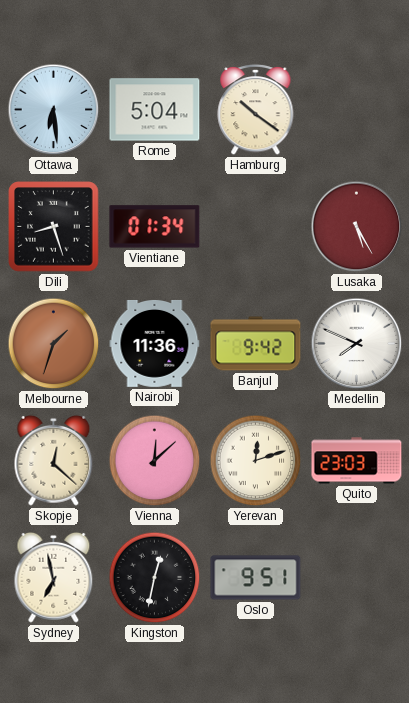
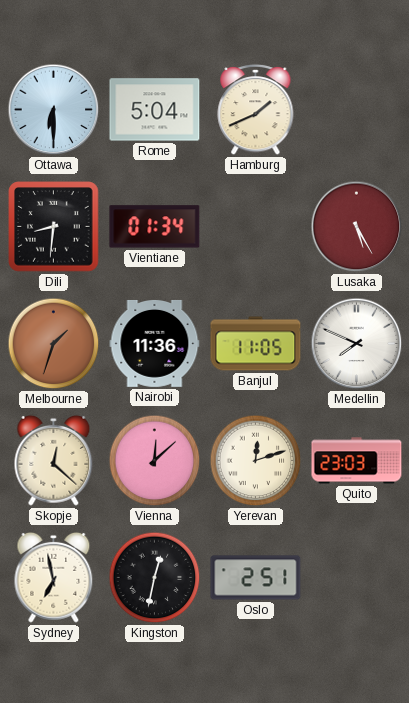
Ottawa: 6:29 -> 6:30 (54, 110)
Hamburg: 10:21 -> 1:41 (256, 109)
Dili: 8:27 -> 8:31 (54, 227)
Banjul: 9:42 -> 11:05 (256, 344)
Oslo: 9:51 -> 2:51 (256, 578)
